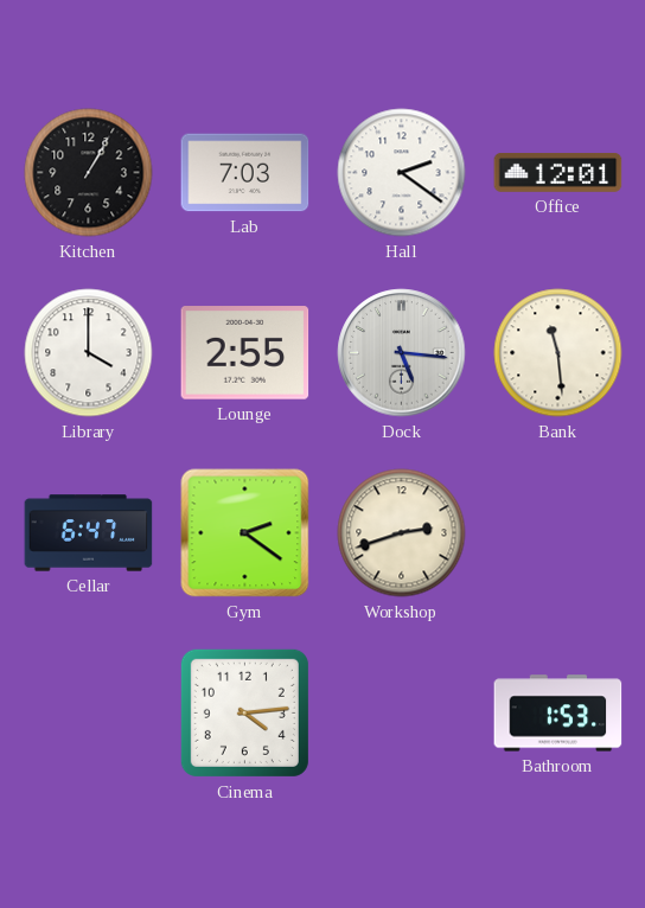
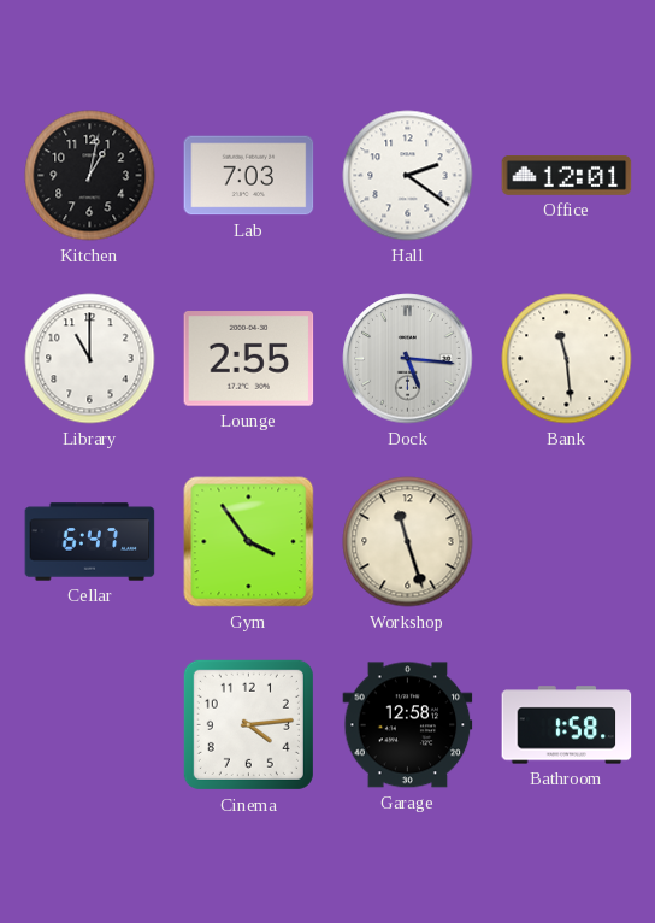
Kitchen: 1:05 -> 1:02 (90, 176)
Library: 4:00 -> 11:00 (90, 359)
Gym: 2:21 -> 3:54 (249, 542)
Workshop: 2:42 -> 11:27 (408, 542)
Garage: none -> 12:58 (408, 725)
Bathroom: 1:53 -> 1:58 (567, 725)
